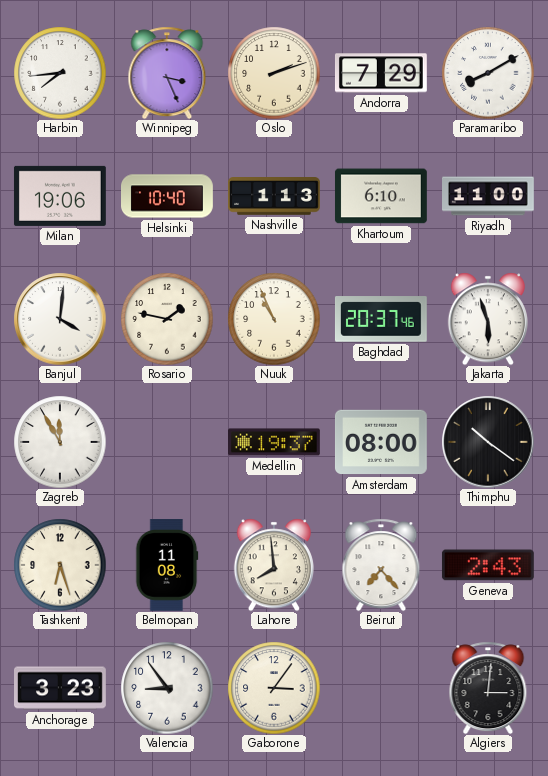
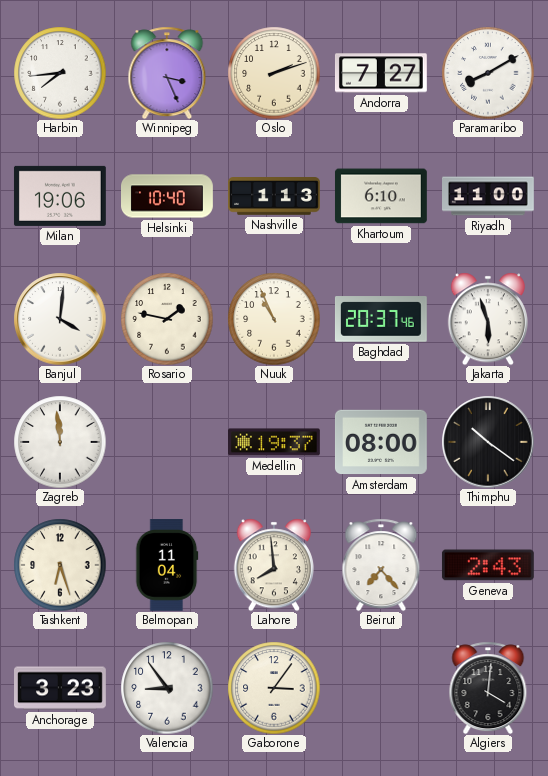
Andorra: 7:29 -> 7:27 (381, 73)
Zagreb: 11:55 -> 11:59 (60, 442)
Belmopan: 11:08 -> 11:04 (167, 566)
Algiers: 3:01 -> 4:01 (488, 688)
